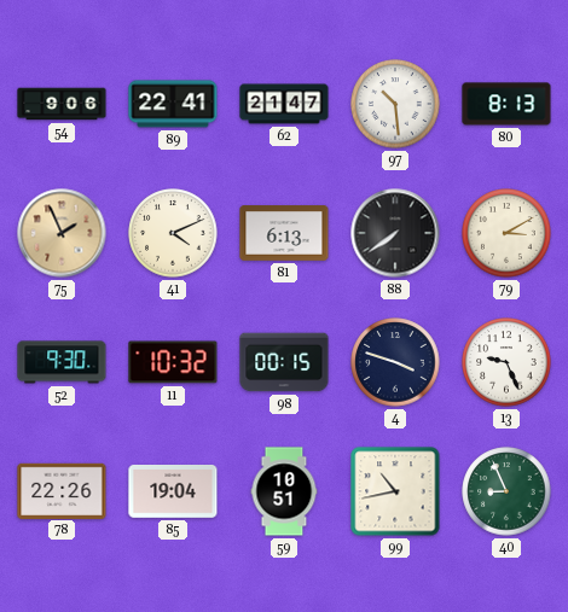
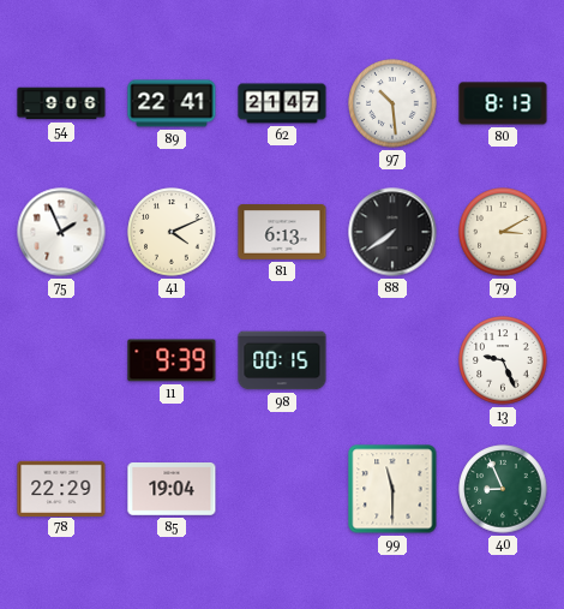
75 dial: champagne -> white (61, 232)
52: 9:30 -> none (62, 362)
11: 10:32 -> 9:39 (172, 360)
4: 3:48 -> none (395, 362)
78: 22:26 -> 22:29 (61, 488)
59: 10:51 -> none (284, 491)
99: 10:43 -> 11:30 (392, 489)
